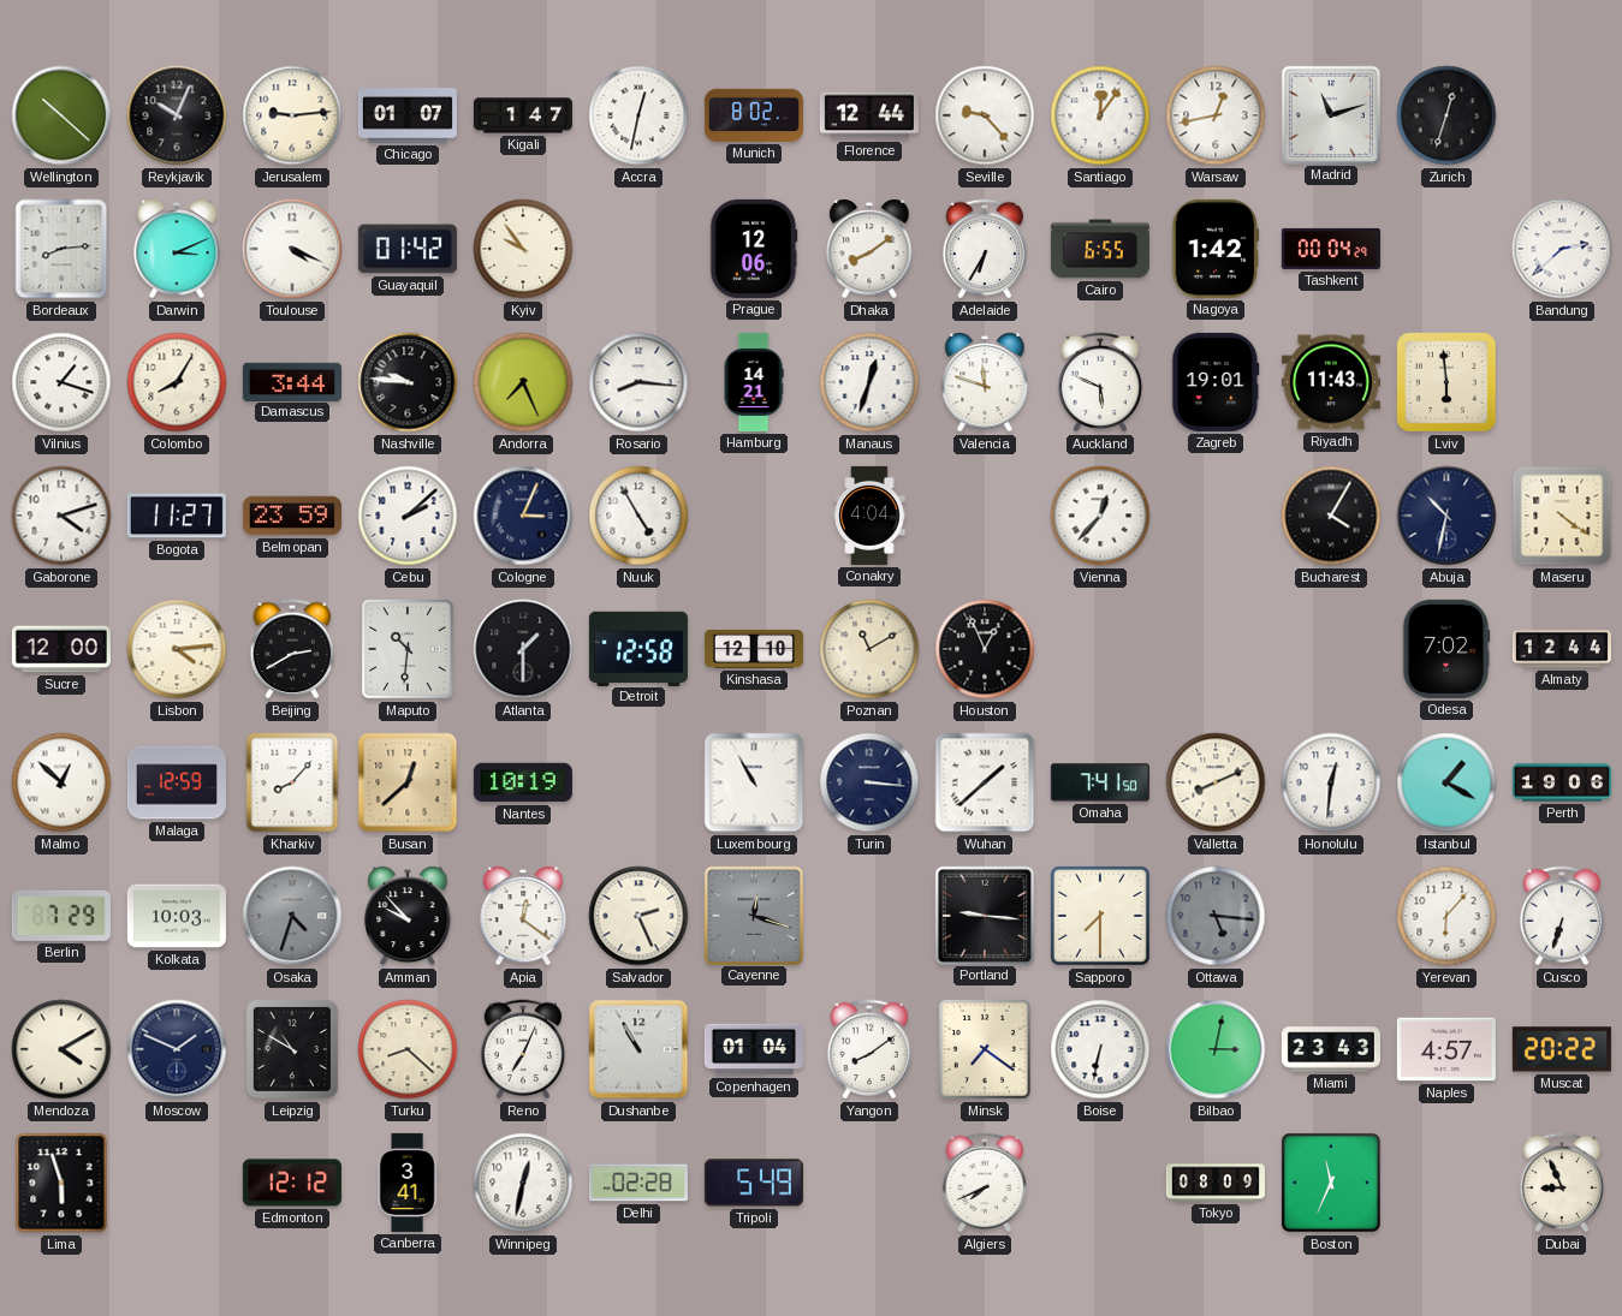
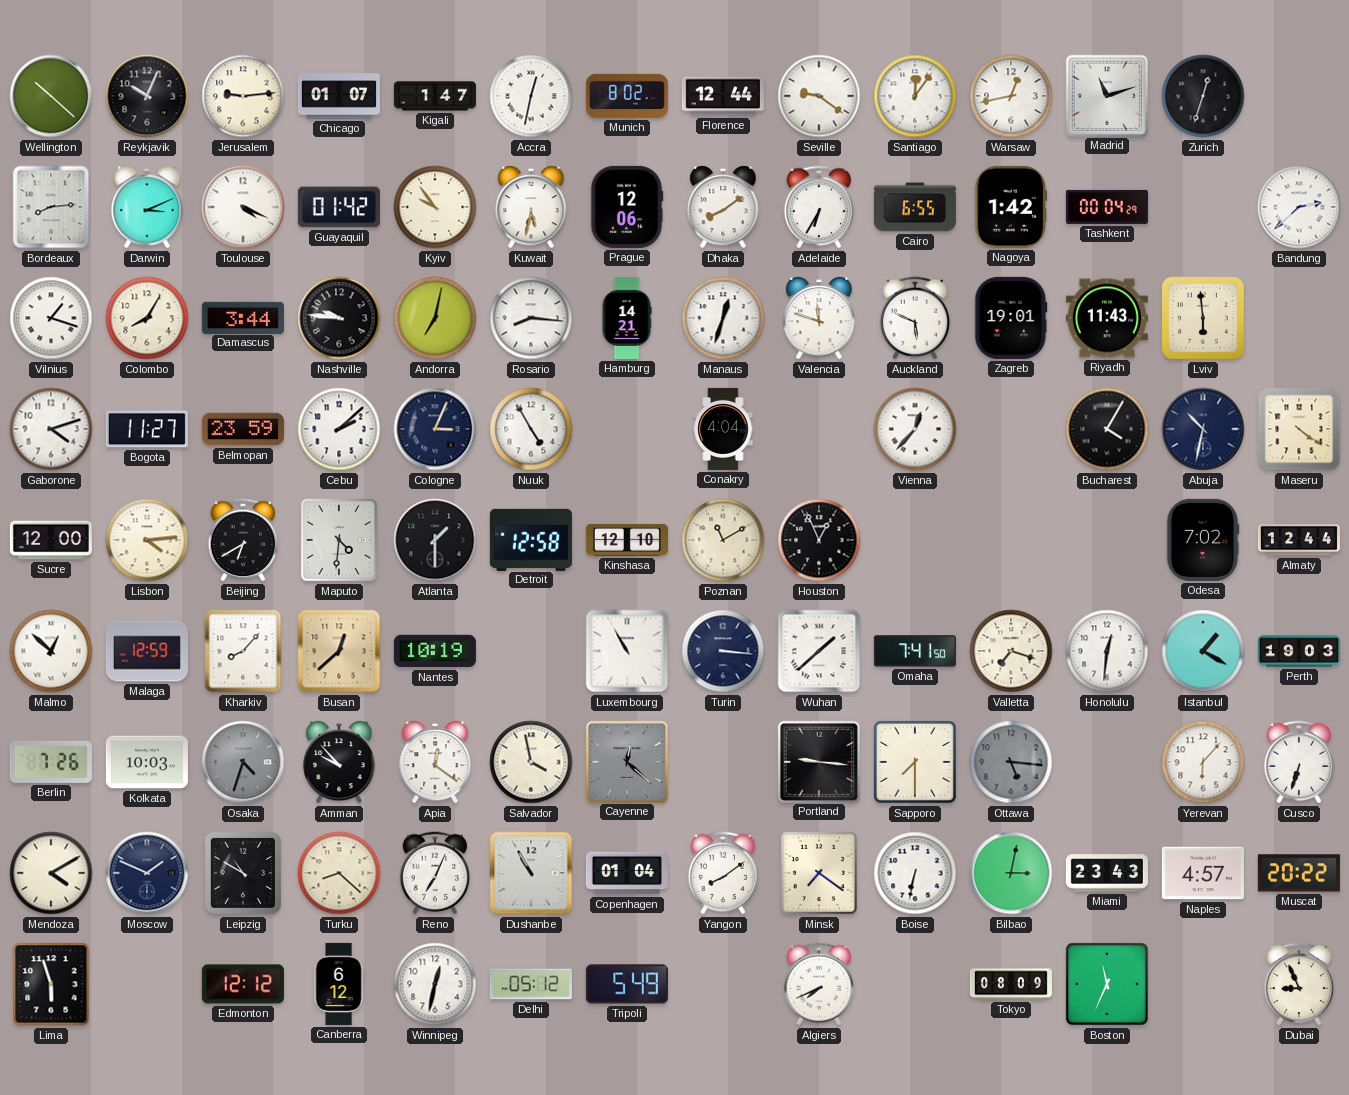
Seville: 9:23 -> 9:21 (819, 96)
Kuwait: none -> 5:32 (531, 207)
Andorra: 7:26 -> 7:02 (435, 318)
Beijing: 2:40 -> 6:40 (243, 540)
Maputo: 10:31 -> 4:31 (339, 540)
Valletta: 8:11 -> 7:18 (1011, 651)
Perth: 19:06 -> 19:03 (1299, 651)
Berlin: 7:29 -> 7:26 (51, 762)
Salvador: 2:26 -> 3:58 (531, 762)
Cayenne: 12:18 -> 12:22 (626, 761)
Canberra: 3:41 -> 6:12 (339, 984)
Delhi: 02:28 -> 05:12 (531, 984)
